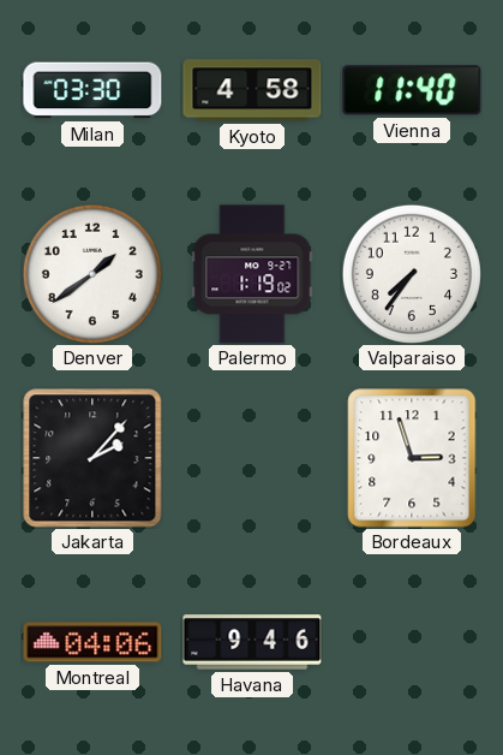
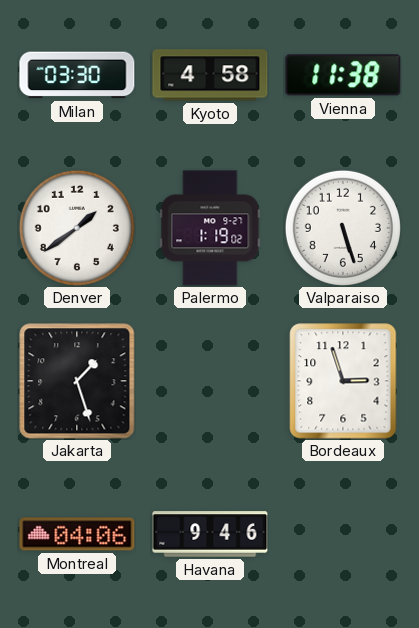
Vienna: 11:40 -> 11:38 (343, 75)
Valparaiso: 7:36 -> 5:27 (343, 228)
Jakarta: 2:07 -> 1:27 (77, 381)
